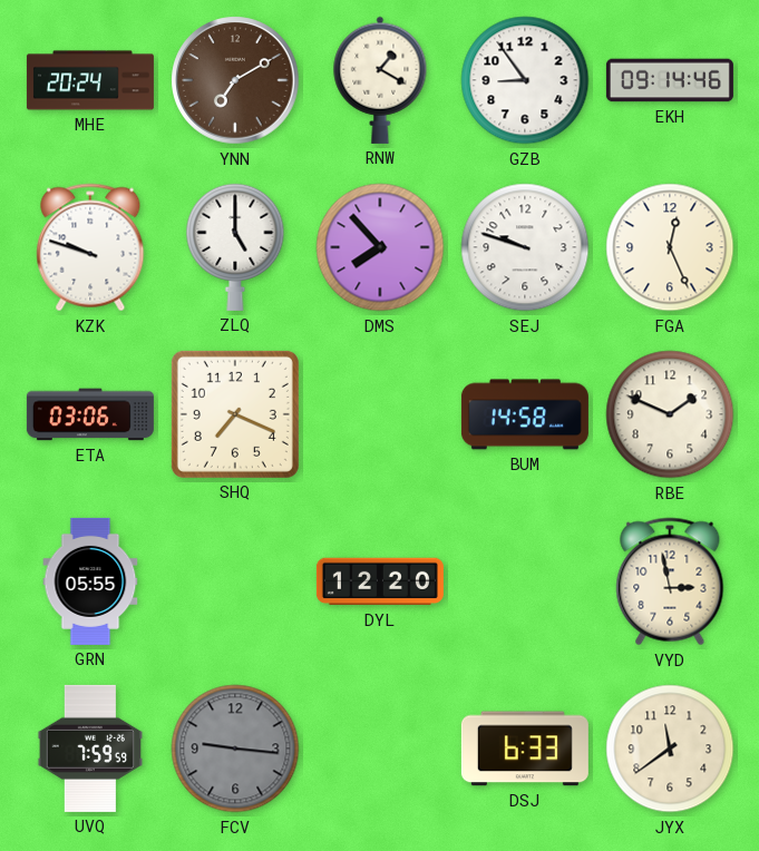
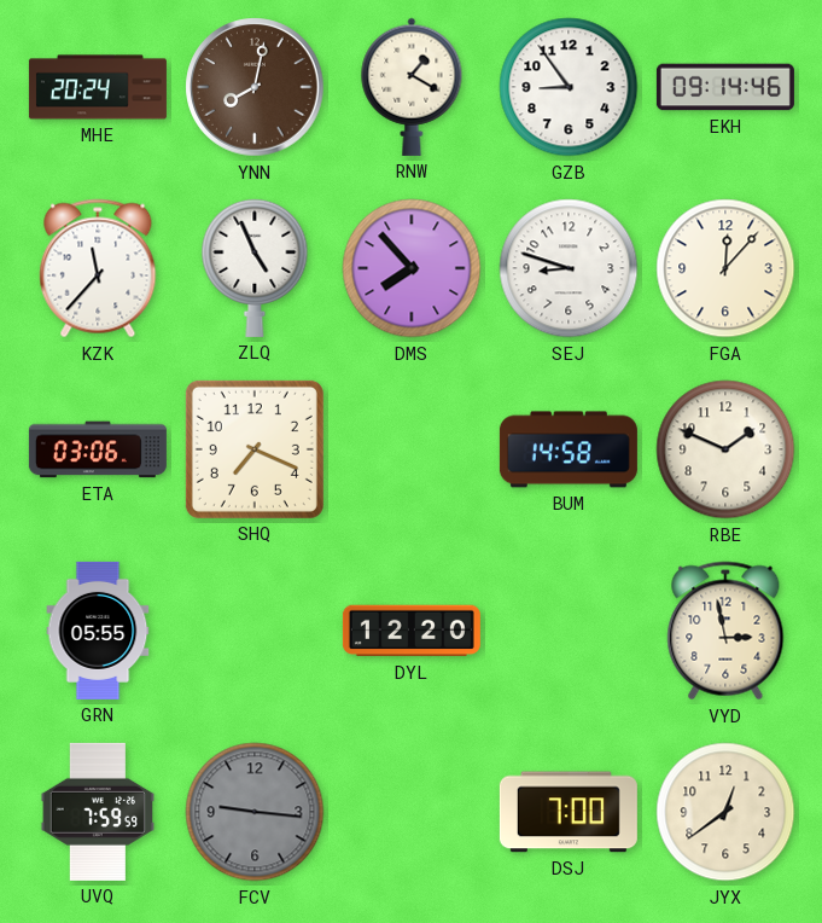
YNN: 7:10 -> 8:02 (255, 87)
KZK: 9:48 -> 11:37 (98, 268)
ZLQ: 5:00 -> 4:56 (255, 268)
SEJ: 9:48 -> 8:48 (569, 268)
FGA: 12:26 -> 12:07 (725, 268)
DSJ: 6:33 -> 7:00 (569, 812)
JYX: 11:39 -> 12:39 (725, 812)
